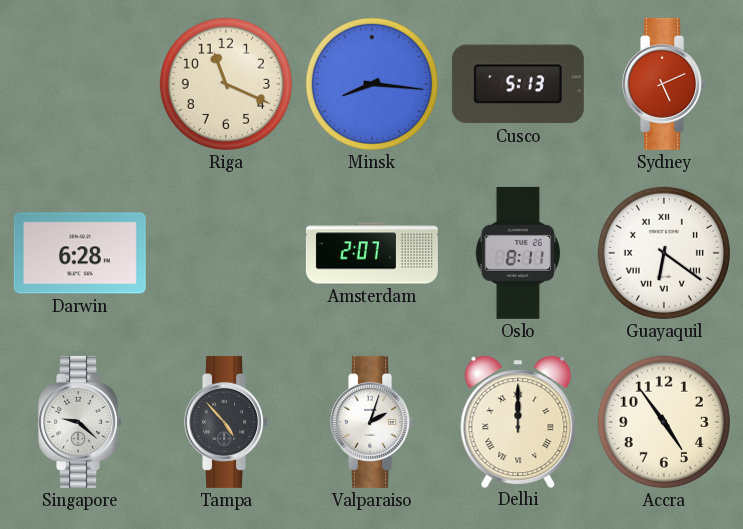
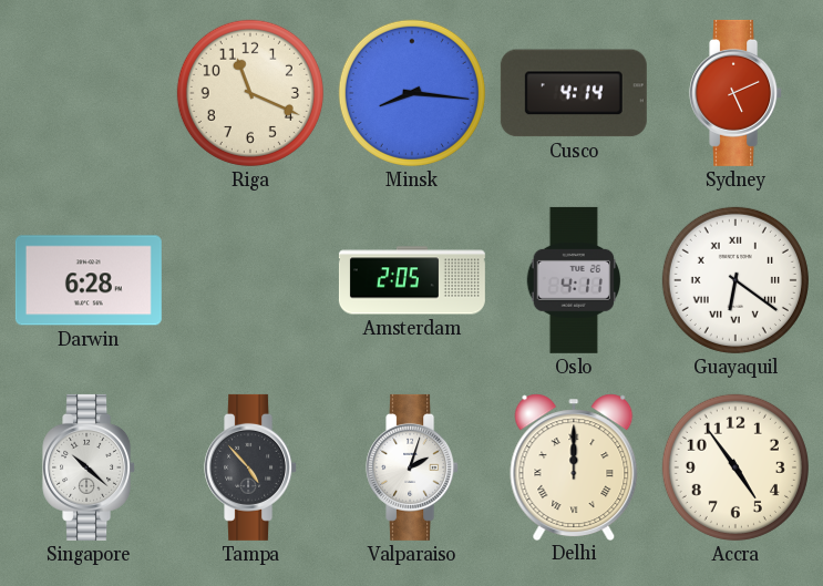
Cusco: 5:13 -> 4:14 (574, 93)
Amsterdam: 2:07 -> 2:05 (412, 280)
Oslo: 8:11 -> 4:11 (574, 280)
Singapore: 9:22 -> 10:22 (90, 467)
